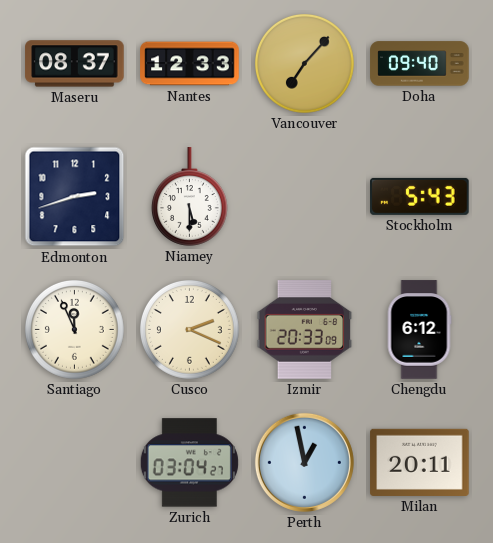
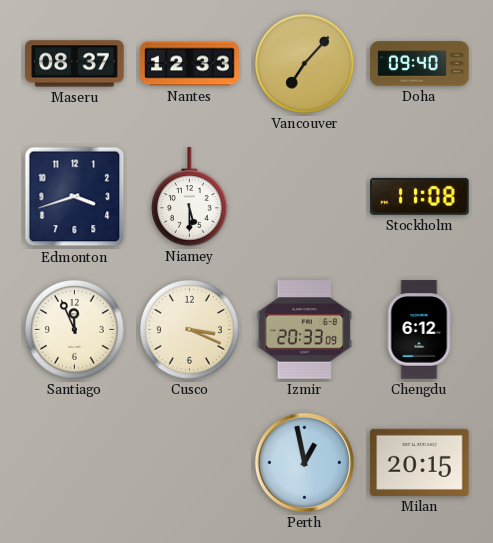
Edmonton: 2:42 -> 3:42 (75, 197)
Stockholm: 5:43 -> 11:08 (420, 196)
Cusco: 2:19 -> 3:19 (190, 330)
Zurich: 03:04 -> none (189, 463)
Milan: 20:11 -> 20:15 (420, 462)
